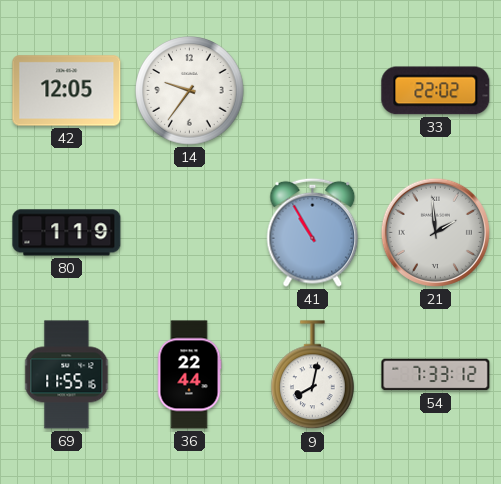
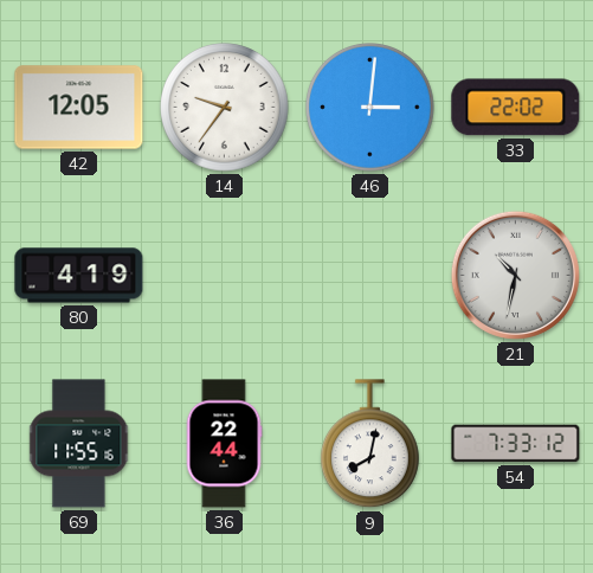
46: none -> 3:01 (370, 108)
80: 1:19 -> 4:19 (79, 276)
41: 10:55 -> none (313, 232)
21: 1:59 -> 10:32 (515, 275)
